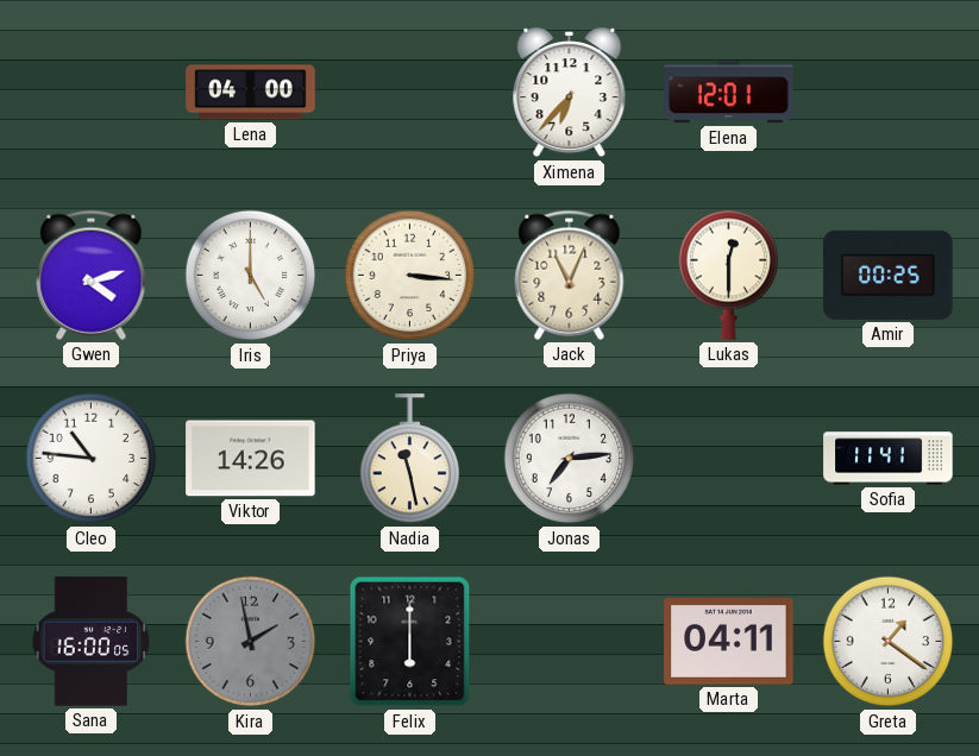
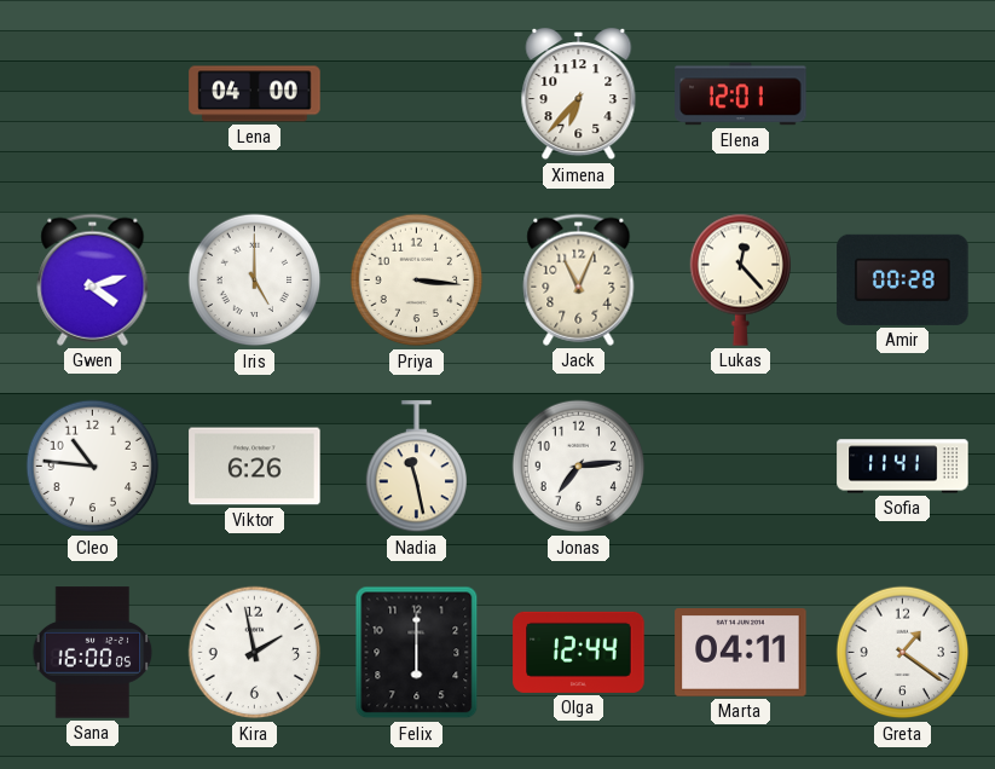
Lukas: 12:30 -> 12:23 (741, 279)
Amir: 00:25 -> 00:28 (903, 279)
Viktor: 14:26 -> 6:26 (255, 467)
Kira dial: grey -> white (255, 653)
Olga: none -> 12:44 (579, 652)
